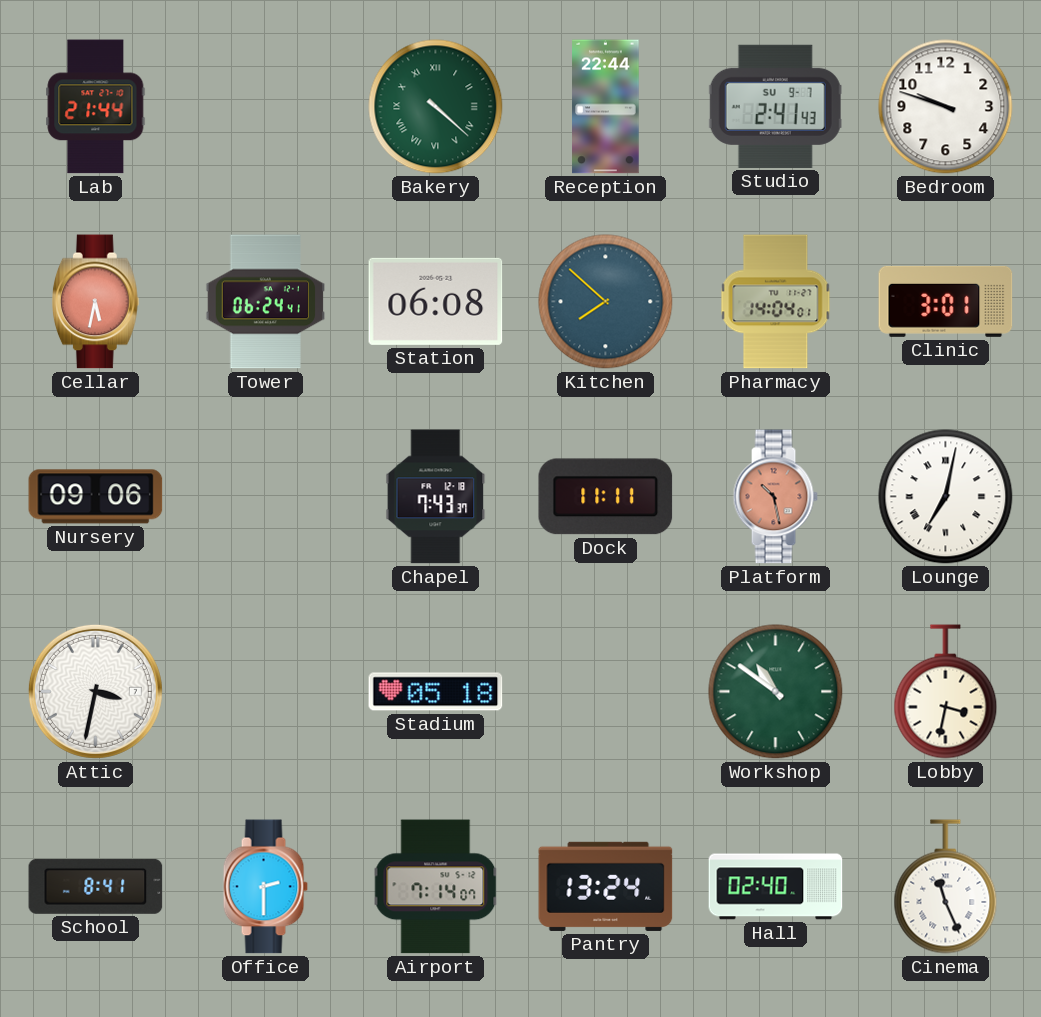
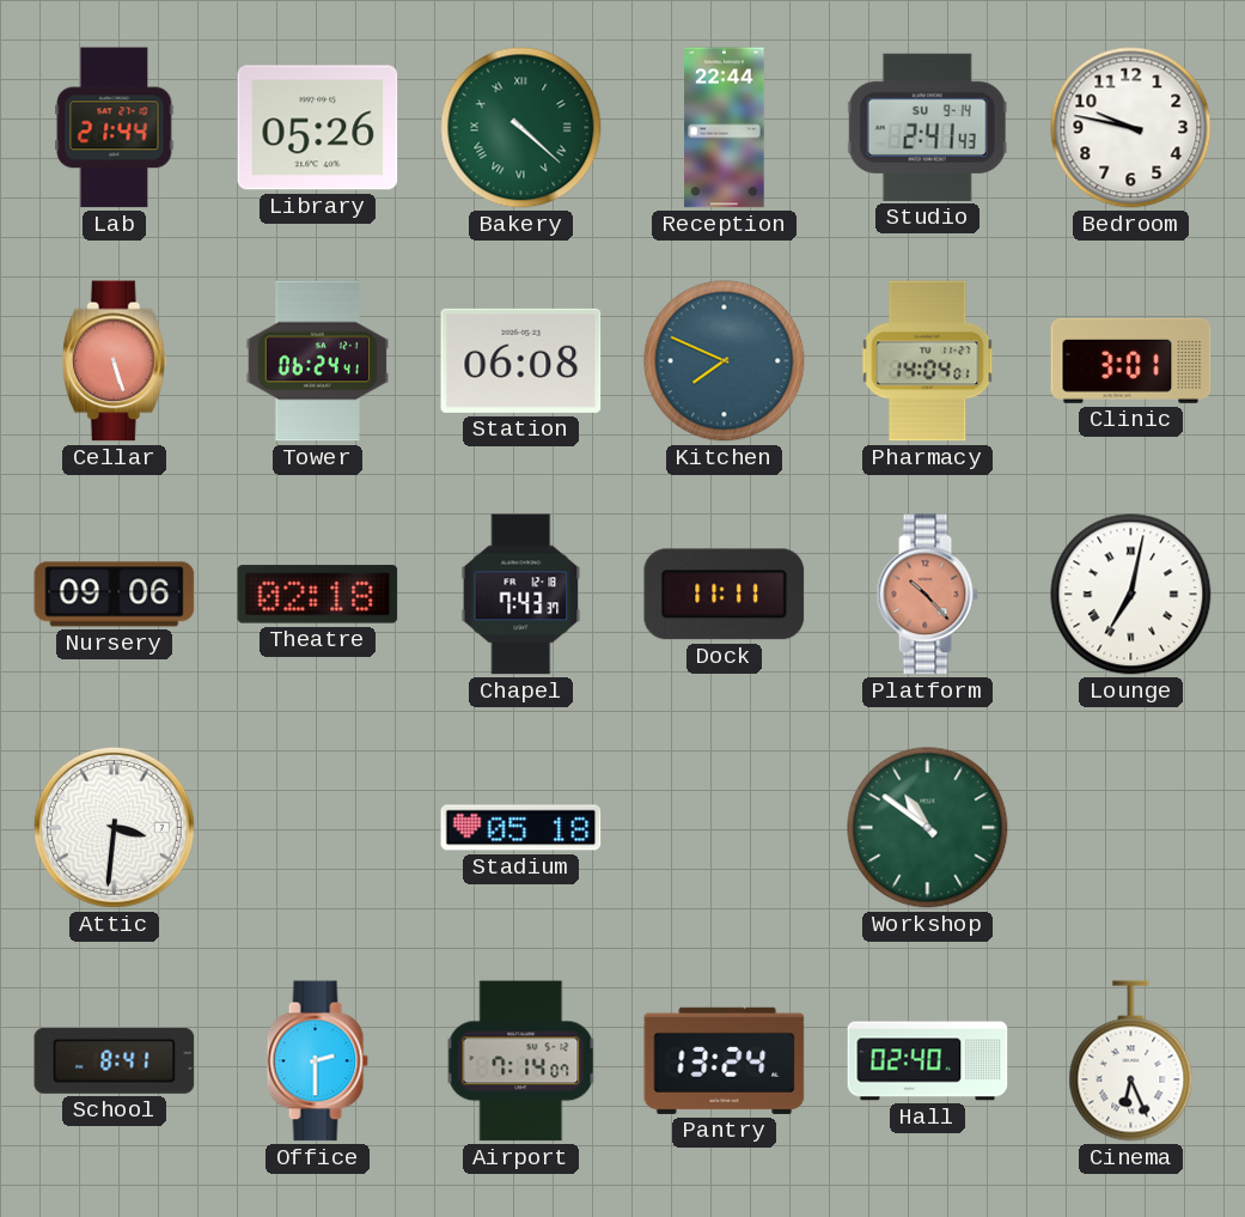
Library: none -> 05:26 (318, 128)
Studio date: SU 9-7 -> SU 9-14 (927, 127)
Bedroom: 9:48 -> 9:47 (1131, 128)
Cellar: 5:32 -> 5:27 (114, 361)
Kitchen: 7:52 -> 7:49 (725, 361)
Theatre: none -> 02:18 (318, 595)
Platform: 10:28 -> 10:23 (927, 595)
Attic: 3:32 -> 3:31 (114, 827)
Lobby: 3:32 -> none (946, 692)
Cinema: 11:26 -> 6:26 (1131, 1061)
